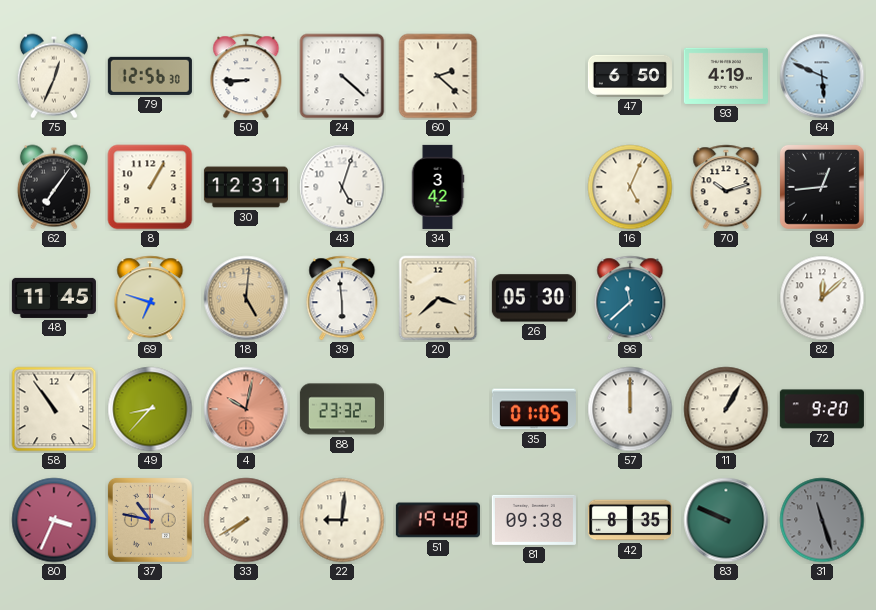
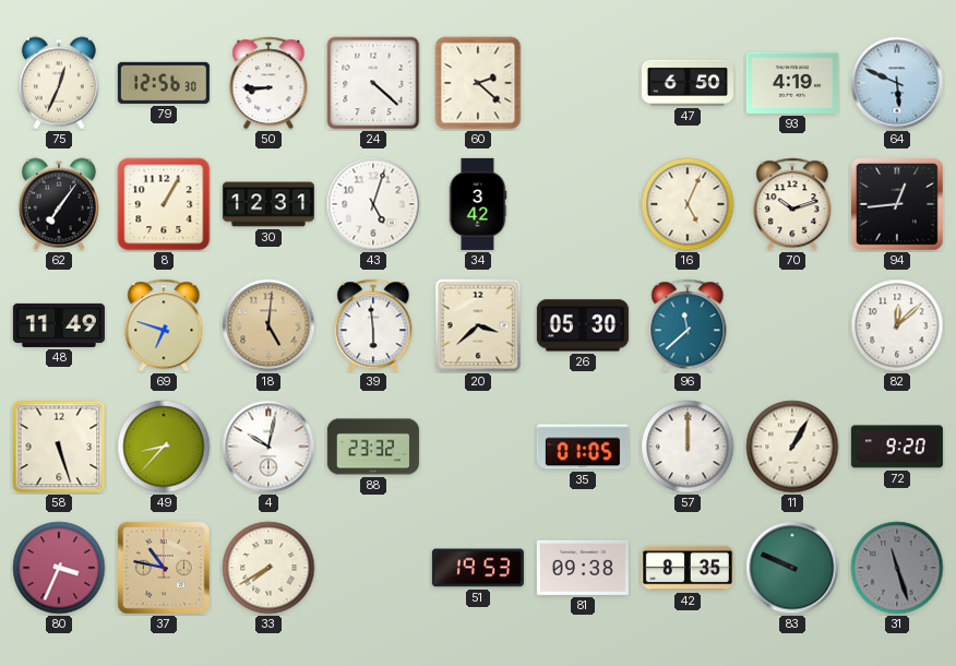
48: 11:45 -> 11:49 (59, 325)
58: 10:54 -> 5:27 (59, 447)
4 dial: salmon -> white (268, 447)
22: 9:01 -> none (342, 520)
51: 19:48 -> 19:53 (478, 568)
